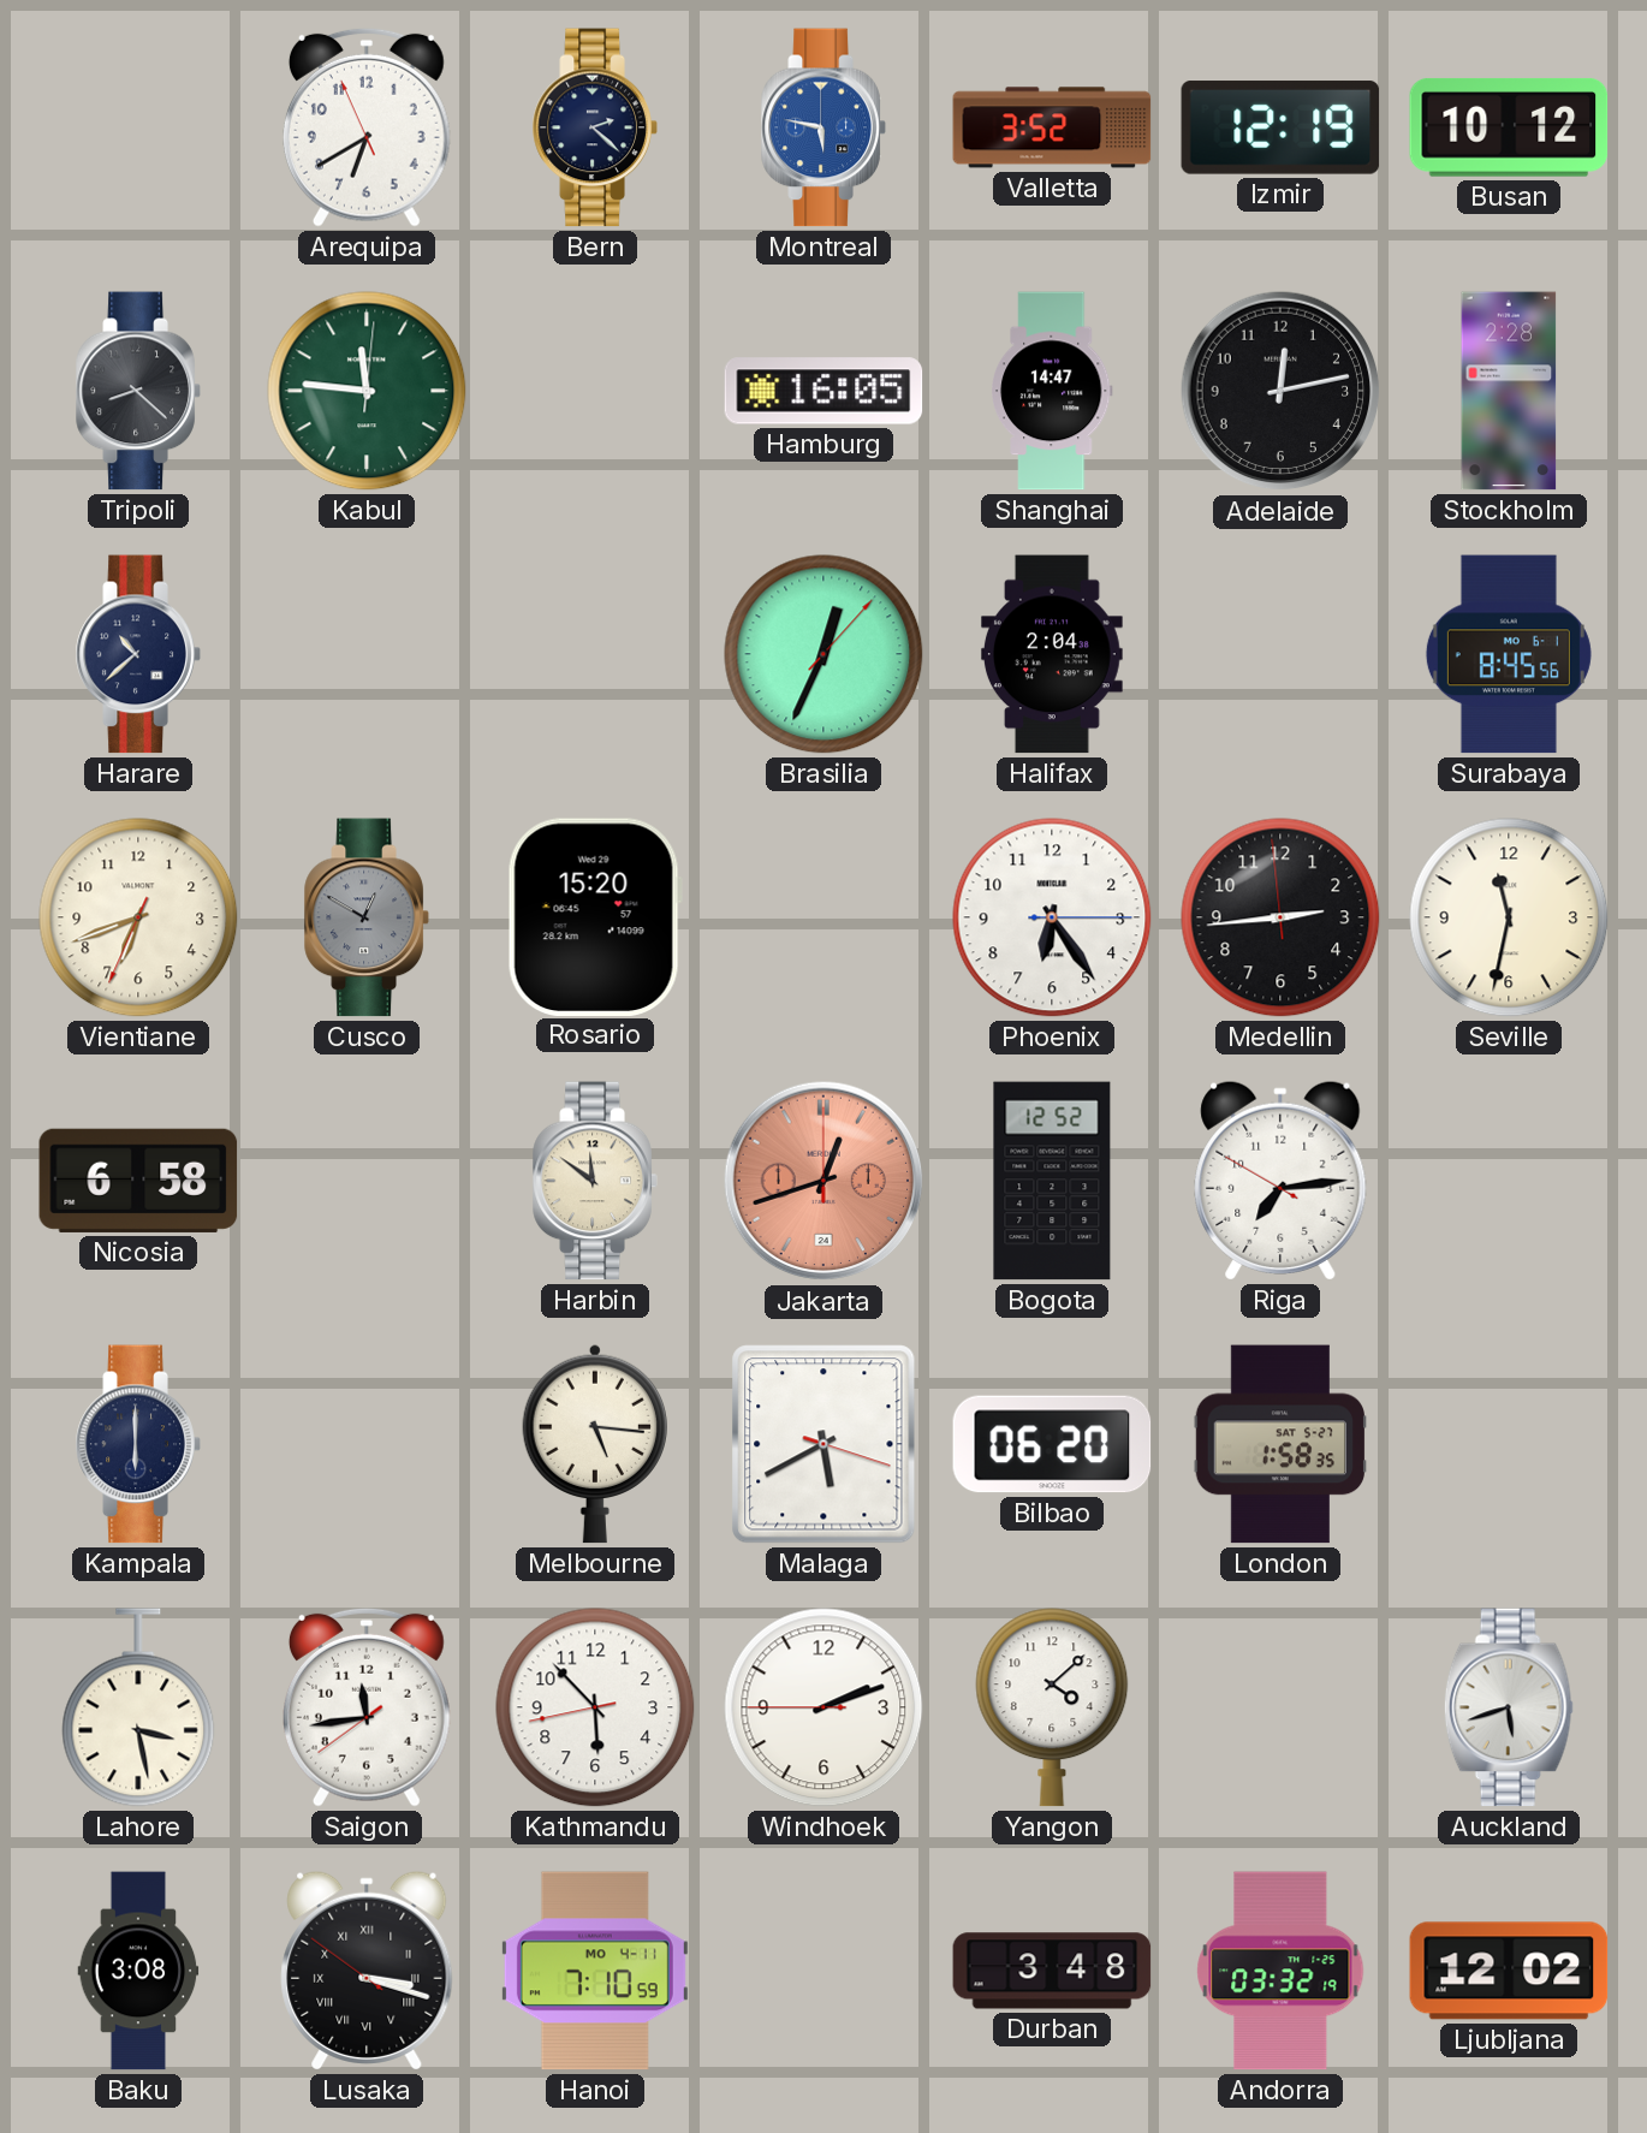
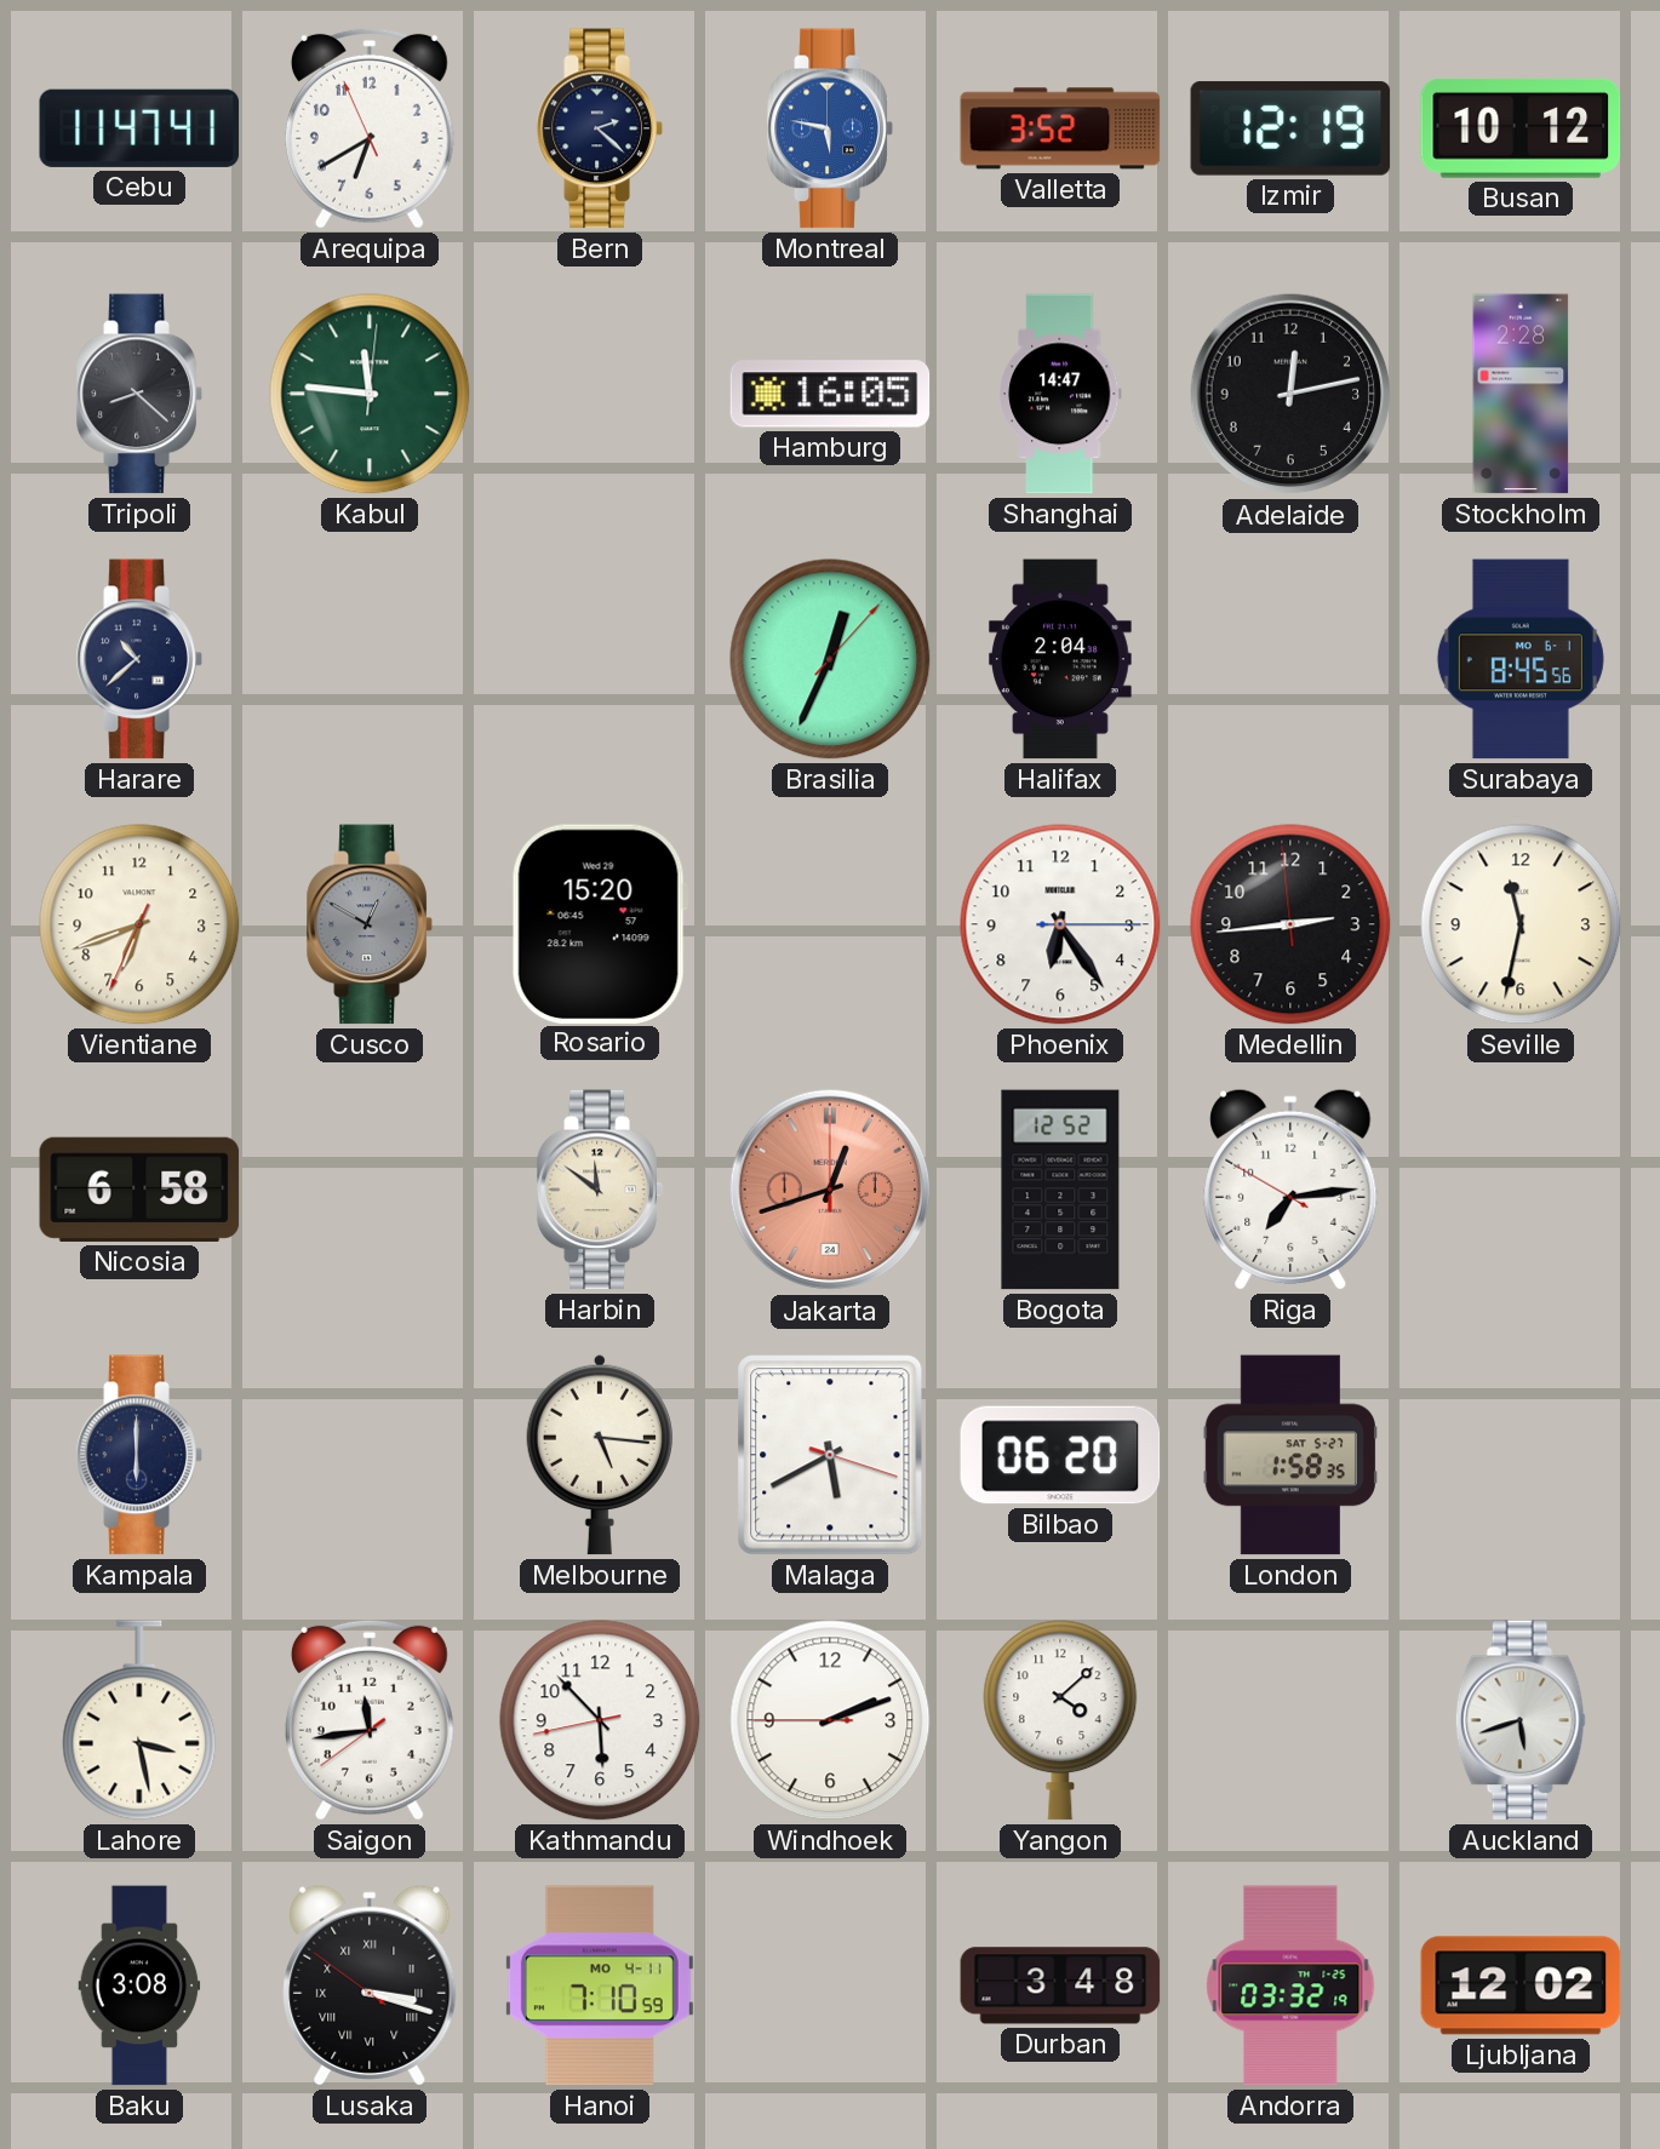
Cebu: none -> 11:47 (139, 128)
